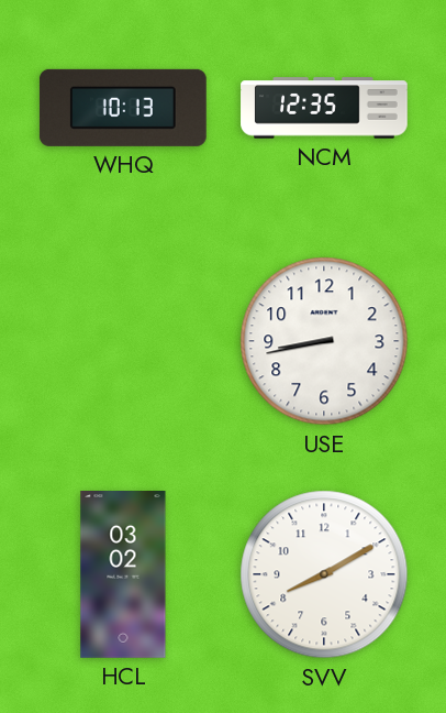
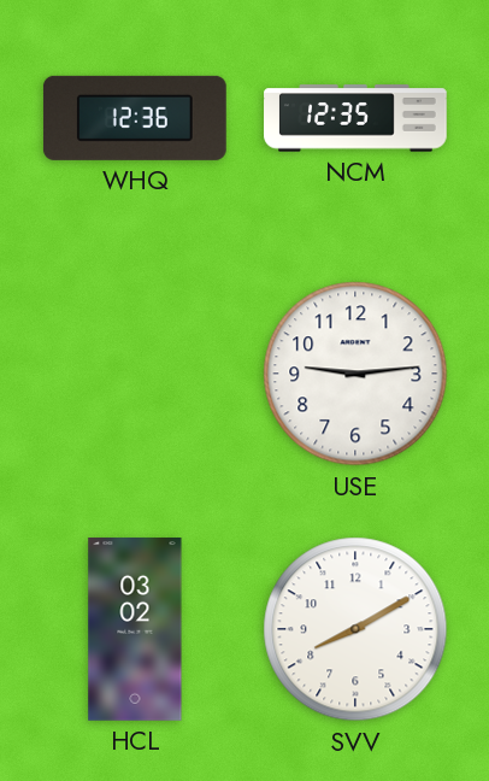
WHQ: 10:13 -> 12:36 (135, 118)
USE: 8:43 -> 9:14 (355, 374)
